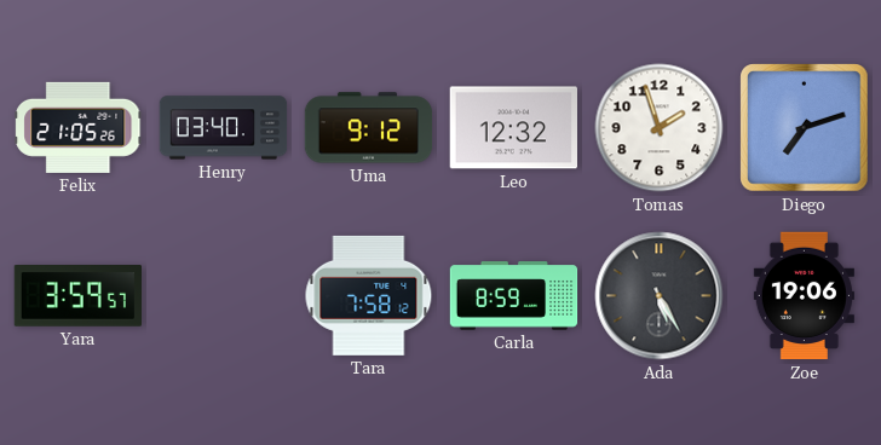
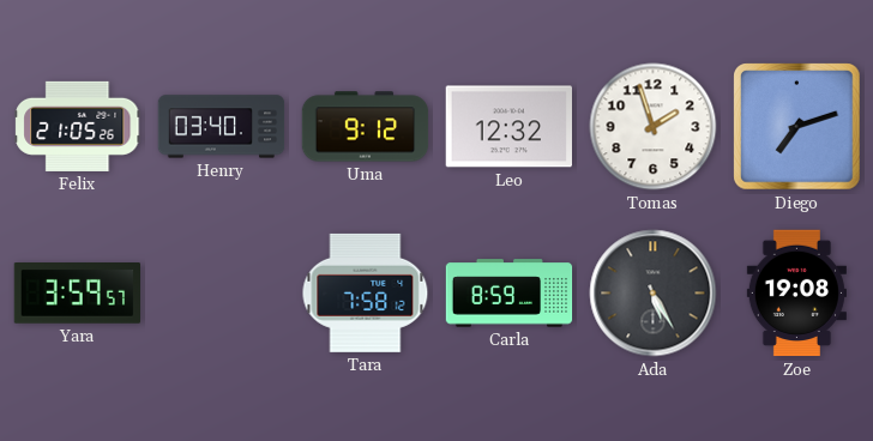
Zoe: 19:06 -> 19:08 (796, 294)
